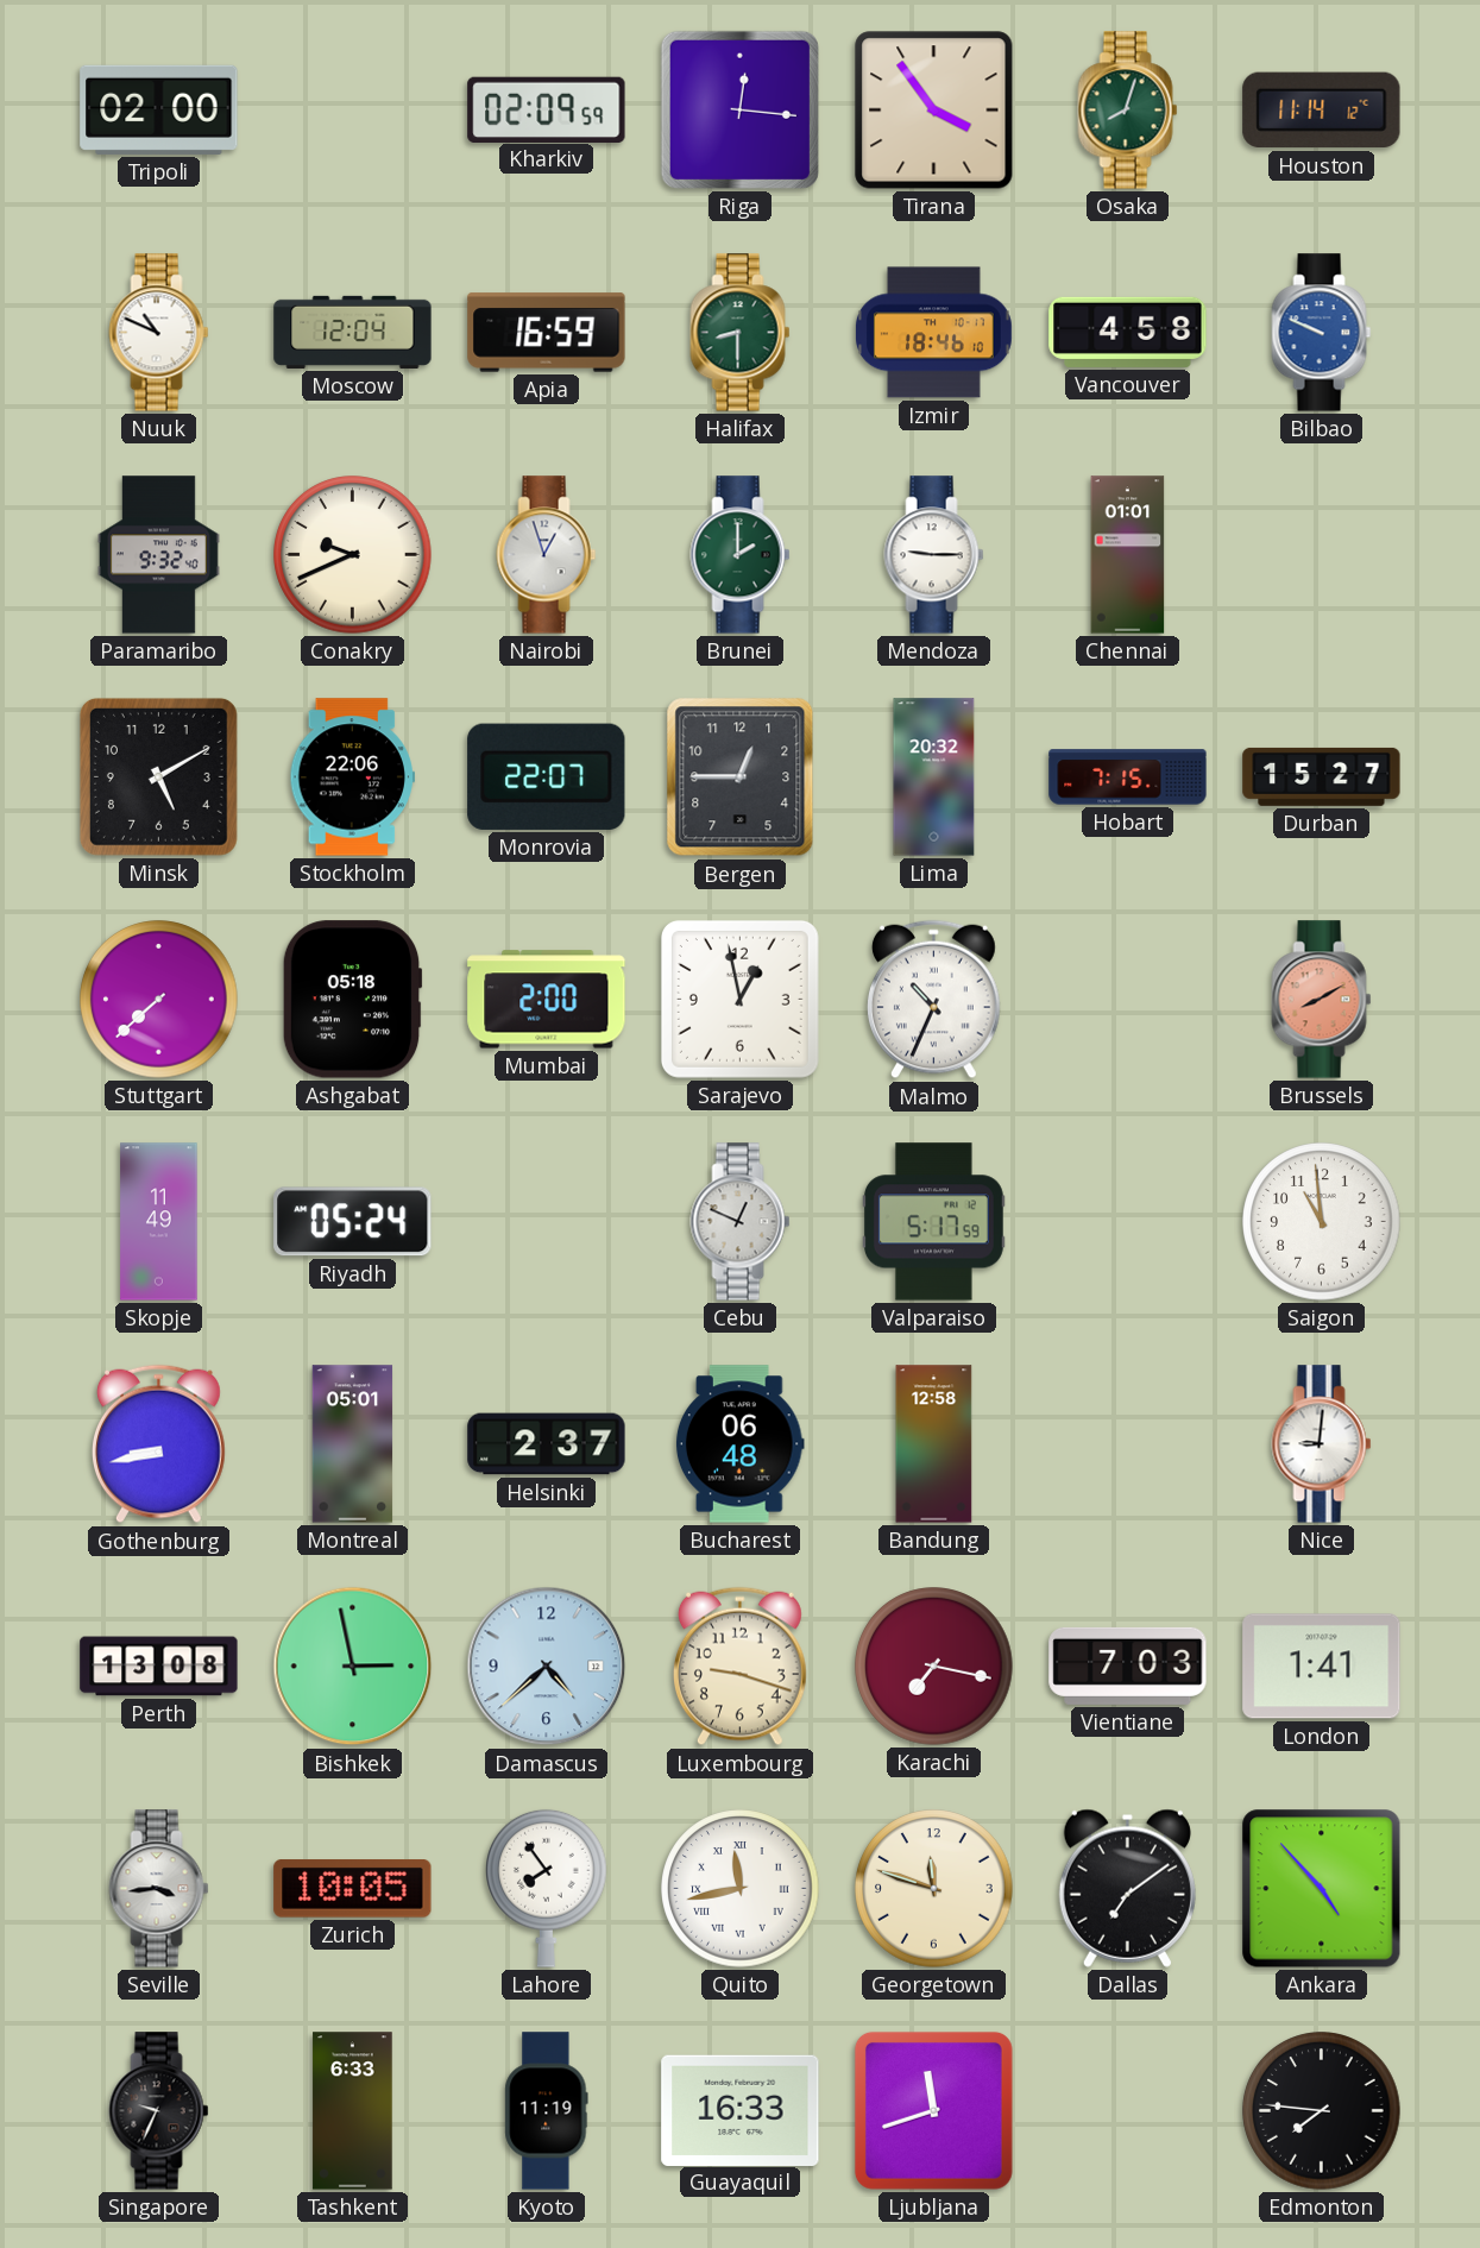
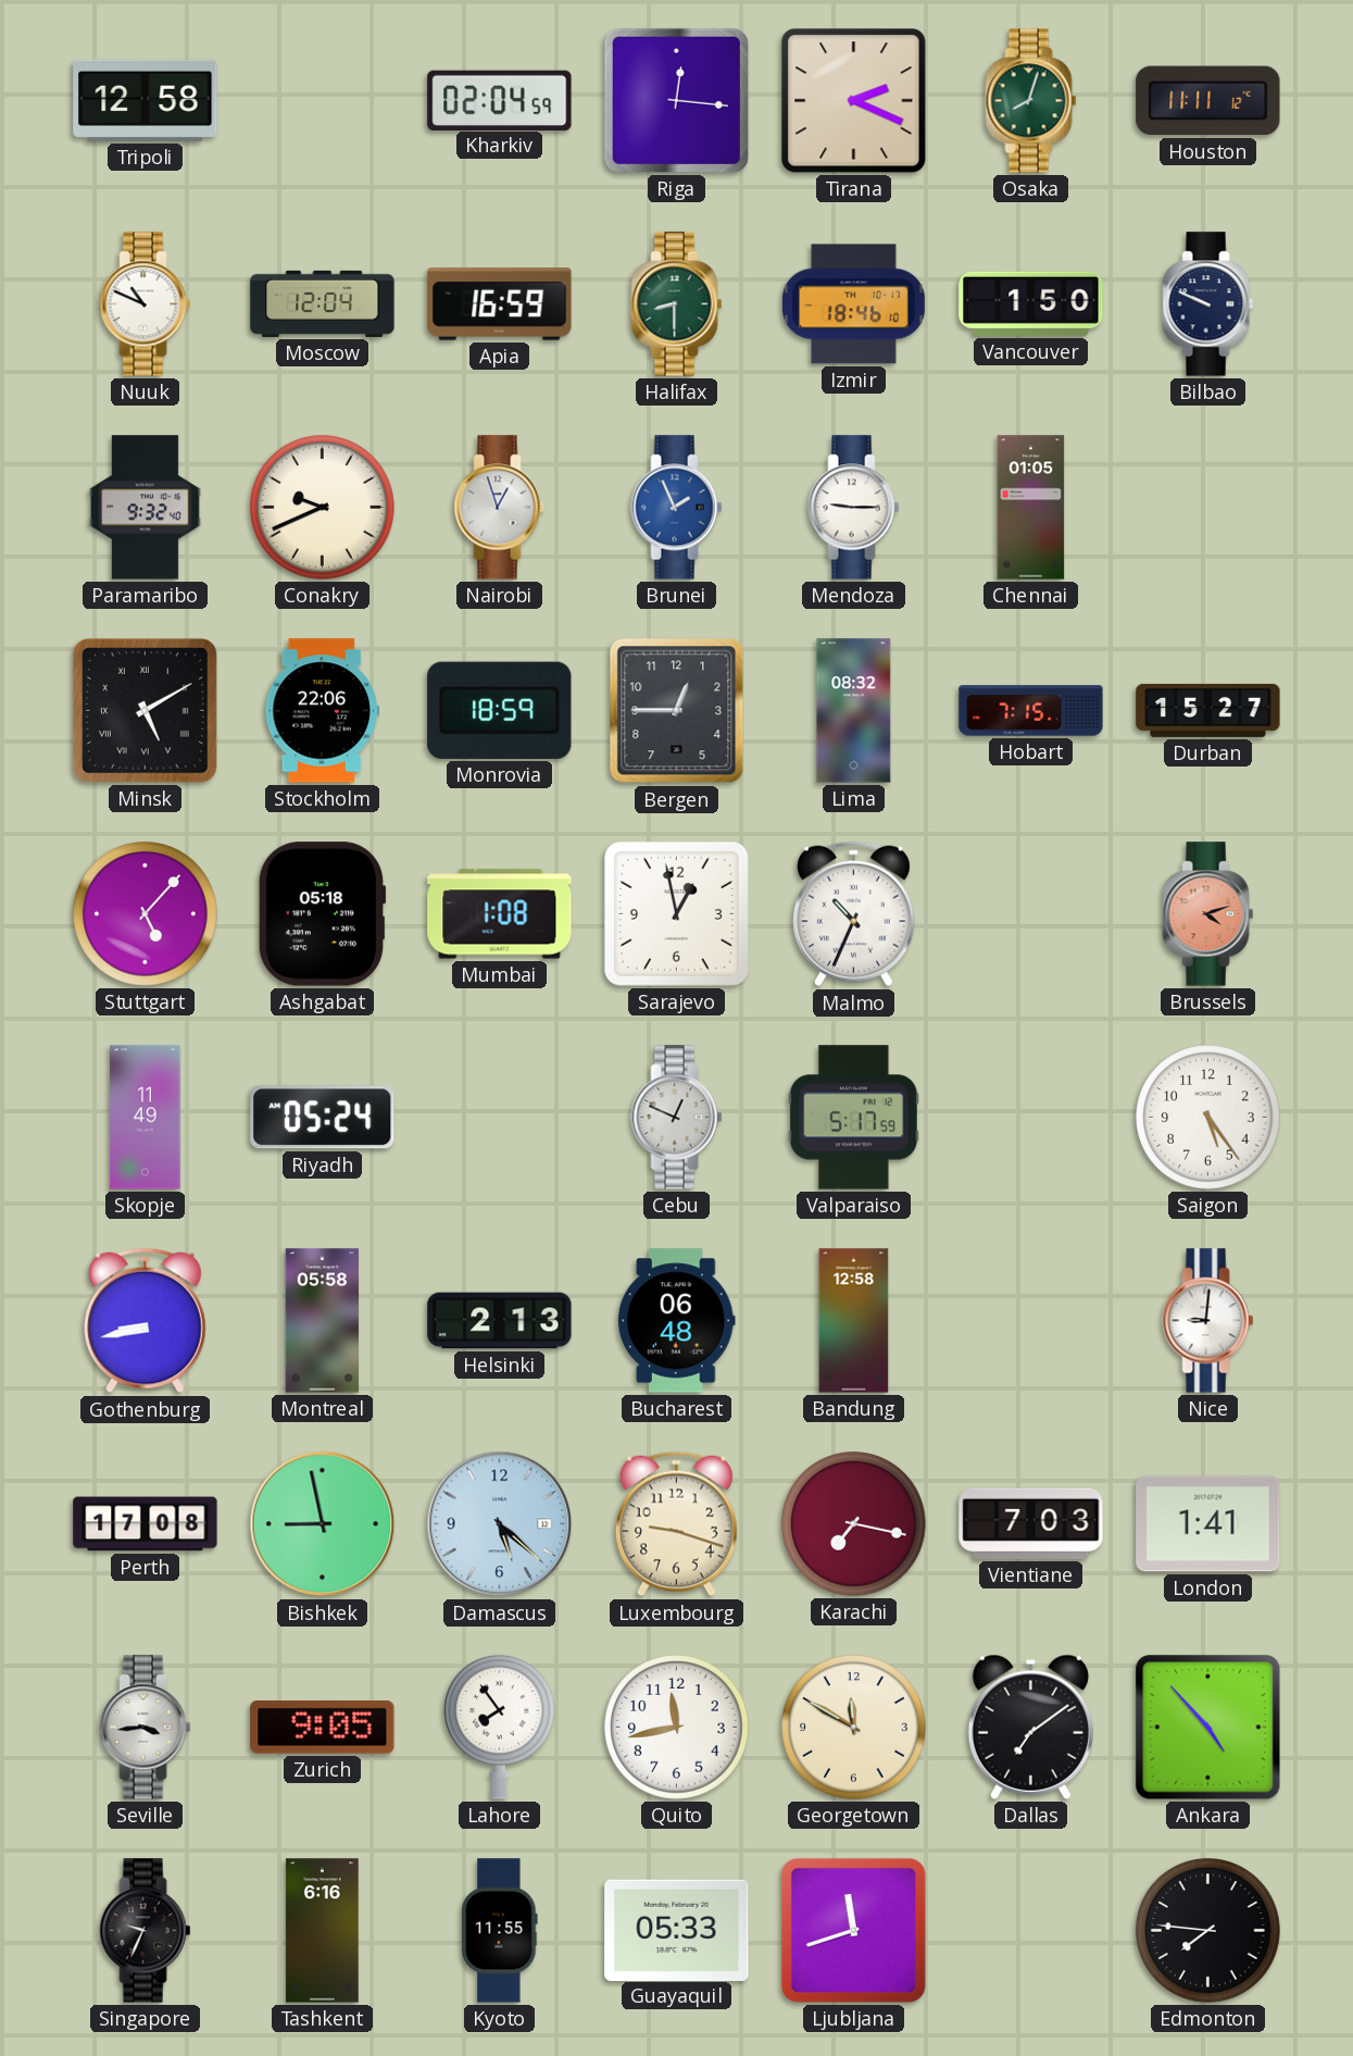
Tripoli: 02:00 -> 12:58 (146, 100)
Kharkiv: 02:09 -> 02:04 (500, 100)
Tirana: 3:54 -> 2:19 (854, 101)
Houston: 11:14 -> 11:11 (1208, 101)
Vancouver: 4:58 -> 1:50 (1031, 303)
Bilbao dial: blue -> navy (1208, 304)
Brunei: 2:00 -> 1:56 (677, 508)
Brunei dial: green -> blue (677, 508)
Chennai: 01:01 -> 01:05 (1031, 508)
Minsk numerals: Arabic -> Roman (145, 710)
Monrovia: 22:07 -> 18:59 (500, 710)
Lima: 20:32 -> 08:32 (854, 711)
Stuttgart: 7:38 -> 5:07 (146, 914)
Mumbai: 2:00 -> 1:08 (500, 914)
Brussels: 8:10 -> 4:12 (1208, 914)
Saigon: 10:59 -> 5:24 (1208, 1118)
Montreal: 05:01 -> 05:58 (323, 1321)
Helsinki: 2:37 -> 2:13 (500, 1321)
Perth: 13:08 -> 17:08 (146, 1524)
Bishkek: 2:58 -> 8:58 (323, 1524)
Damascus: 4:38 -> 5:22 (500, 1524)
Zurich: 10:05 -> 9:05 (323, 1728)
Quito numerals: Roman -> Arabic (677, 1728)
Georgetown: 11:48 -> 11:50 (854, 1728)
Tashkent: 6:33 -> 6:16 (323, 1931)
Kyoto: 11:19 -> 11:55 (500, 1931)
Guayaquil: 16:33 -> 05:33 (677, 1930)
